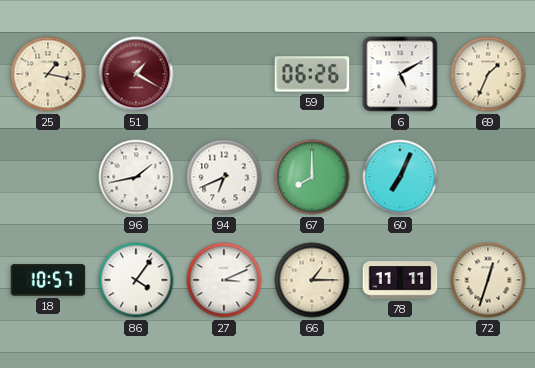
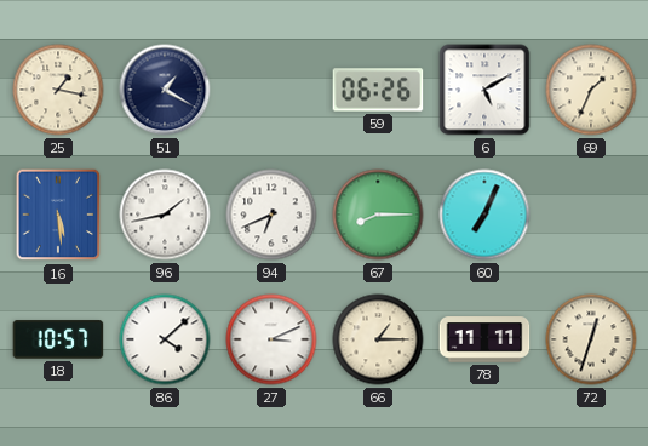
51 dial: burgundy -> navy (165, 90)
16: none -> 5:29 (58, 215)
67: 8:00 -> 8:15 (378, 215)
86: 4:06 -> 4:08 (165, 339)
